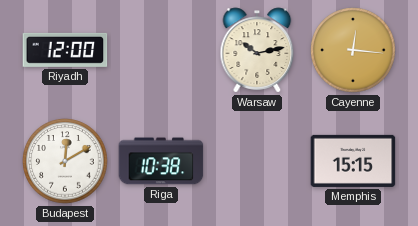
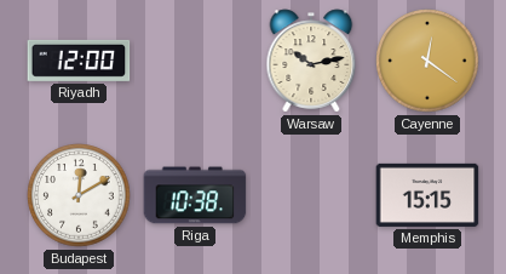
Cayenne: 12:16 -> 12:21 (427, 61)
